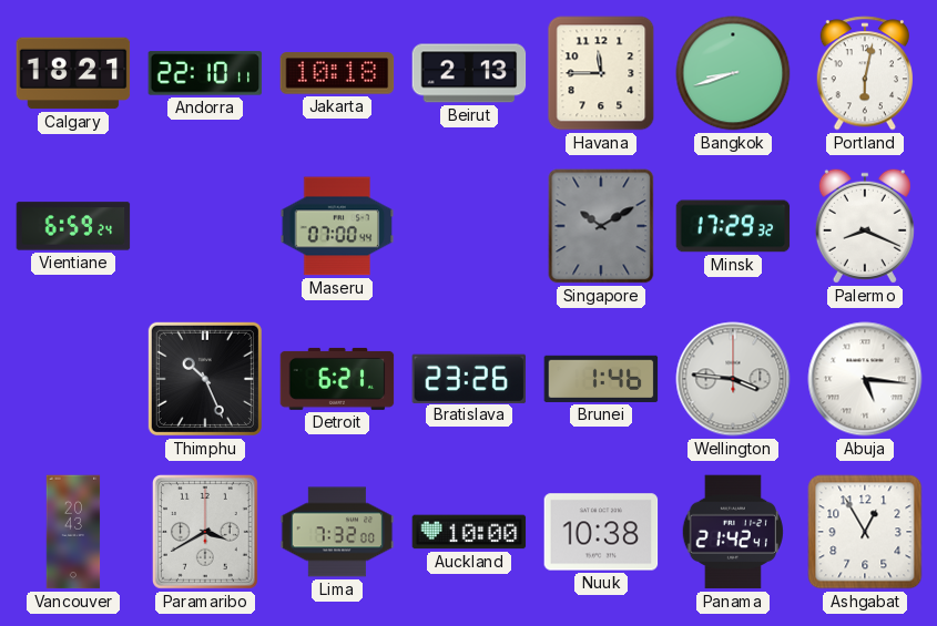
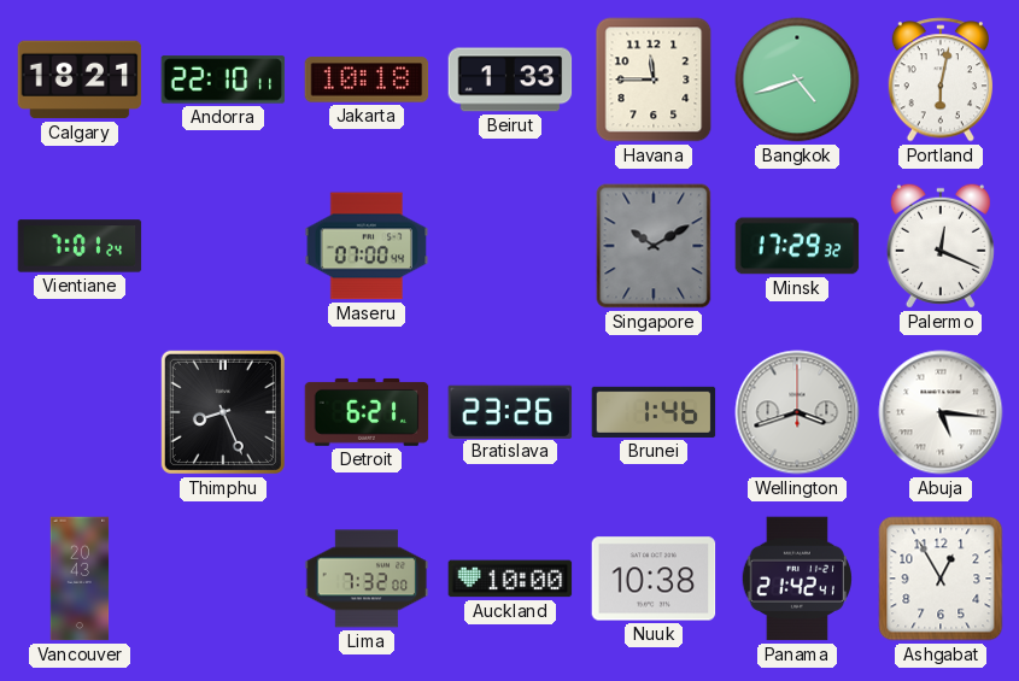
Beirut: 2:13 -> 1:33 (510, 80)
Bangkok: 8:42 -> 4:42 (797, 80)
Vientiane: 6:59 -> 7:01 (80, 246)
Palermo: 8:19 -> 12:19 (941, 246)
Thimphu: 10:26 -> 8:26 (223, 412)
Wellington: 3:46 -> 3:42 (797, 412)
Paramaribo: 3:40 -> none (205, 532)
